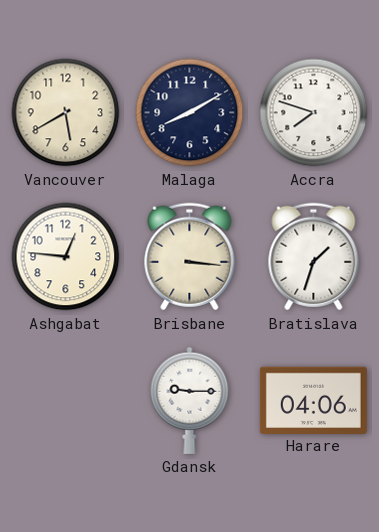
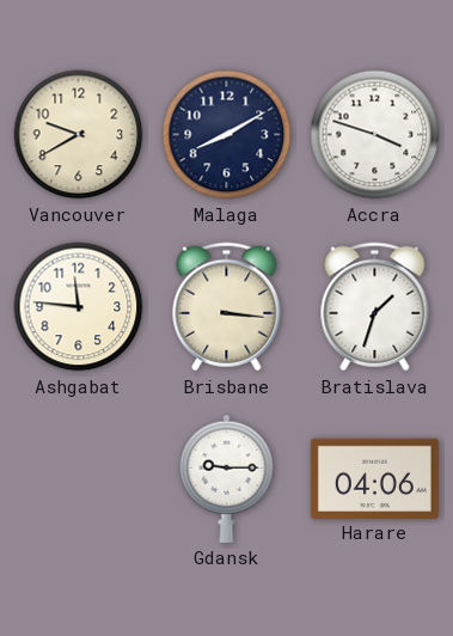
Vancouver: 5:40 -> 9:40 (79, 135)
Accra: 7:48 -> 3:48 (375, 135)
Ashgabat: 12:46 -> 11:46 (79, 307)
